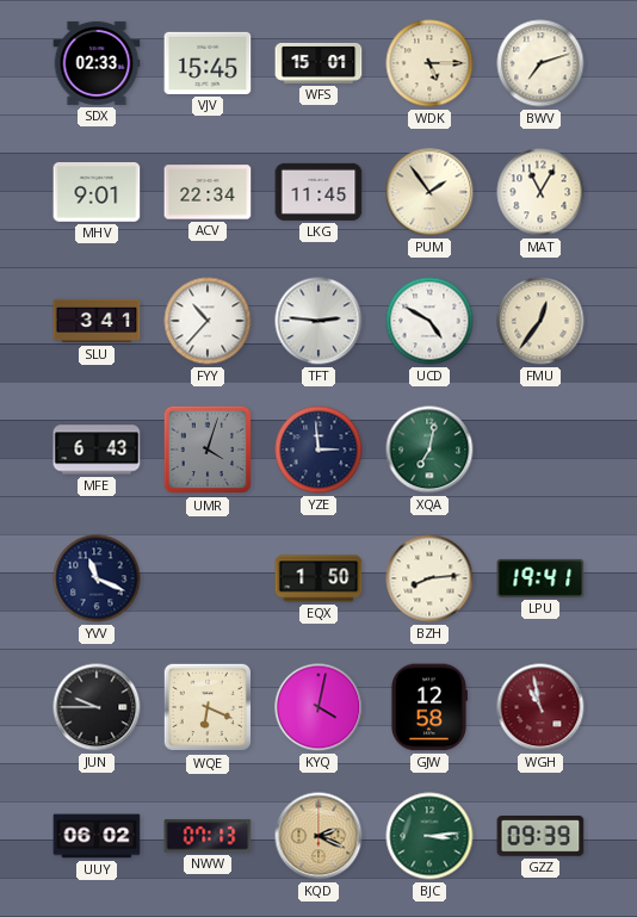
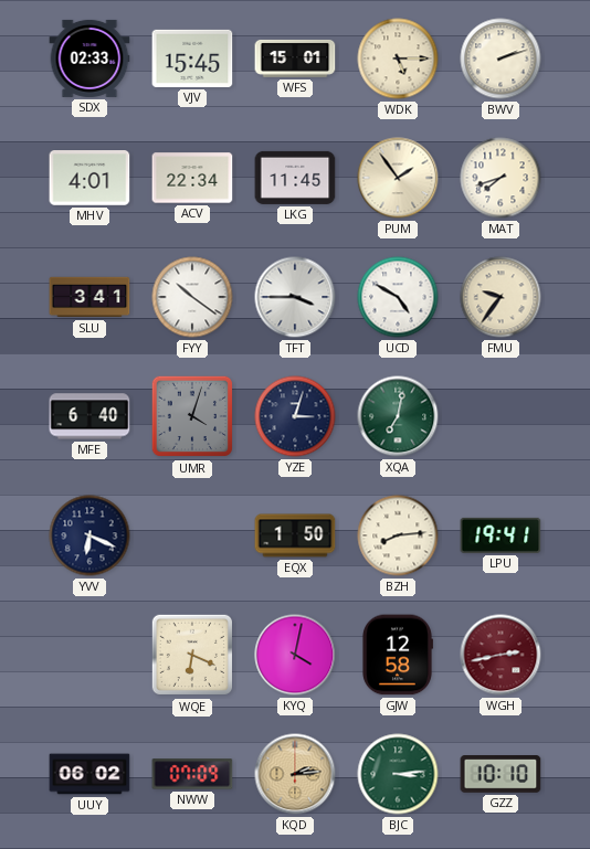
BWV: 7:12 -> 2:12 (501, 59)
MHV: 9:01 -> 4:01 (89, 178)
MAT: 11:05 -> 7:42 (501, 178)
FYY: 10:37 -> 10:21 (192, 297)
TFT: 2:46 -> 3:45 (295, 297)
FMU: 12:36 -> 9:36 (501, 297)
MFE: 6:43 -> 6:40 (89, 416)
YZE: 2:59 -> 3:03 (295, 416)
YVV: 11:19 -> 6:19 (89, 535)
JUN: 9:45 -> none (97, 707)
WGH: 10:58 -> 2:43 (501, 655)
NWW: 07:13 -> 07:09 (192, 774)
KQD: 2:19 -> 2:14 (295, 774)
GZZ: 09:39 -> 10:10 (501, 775)
